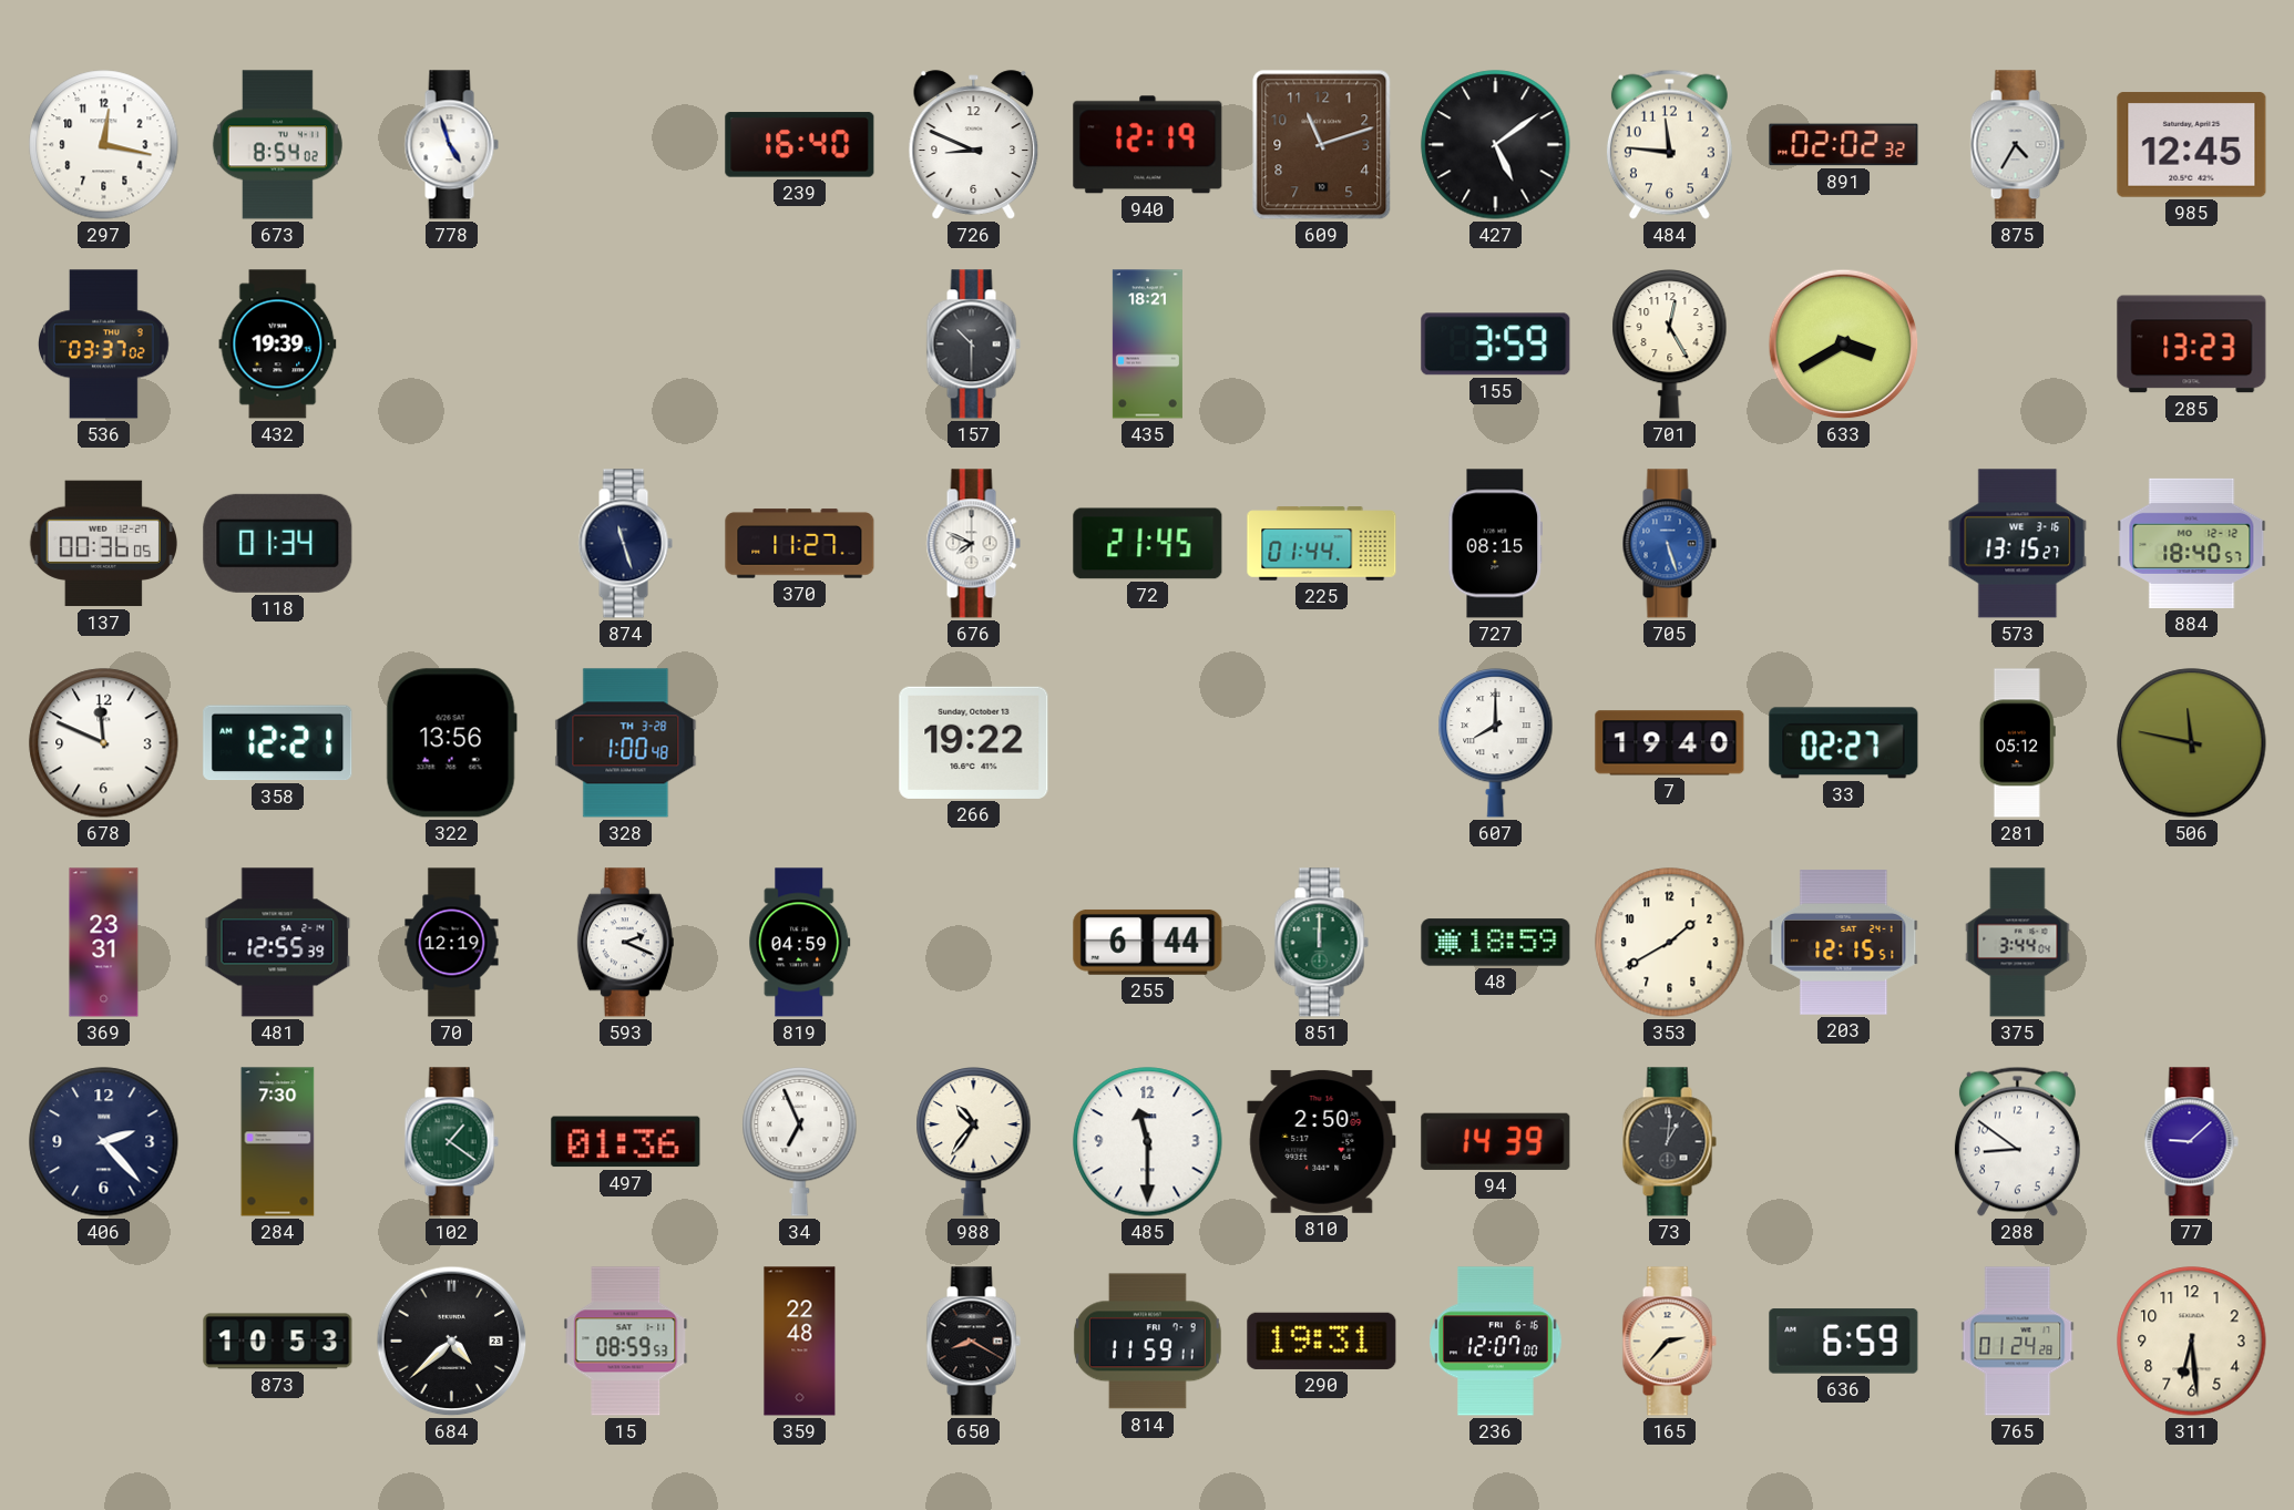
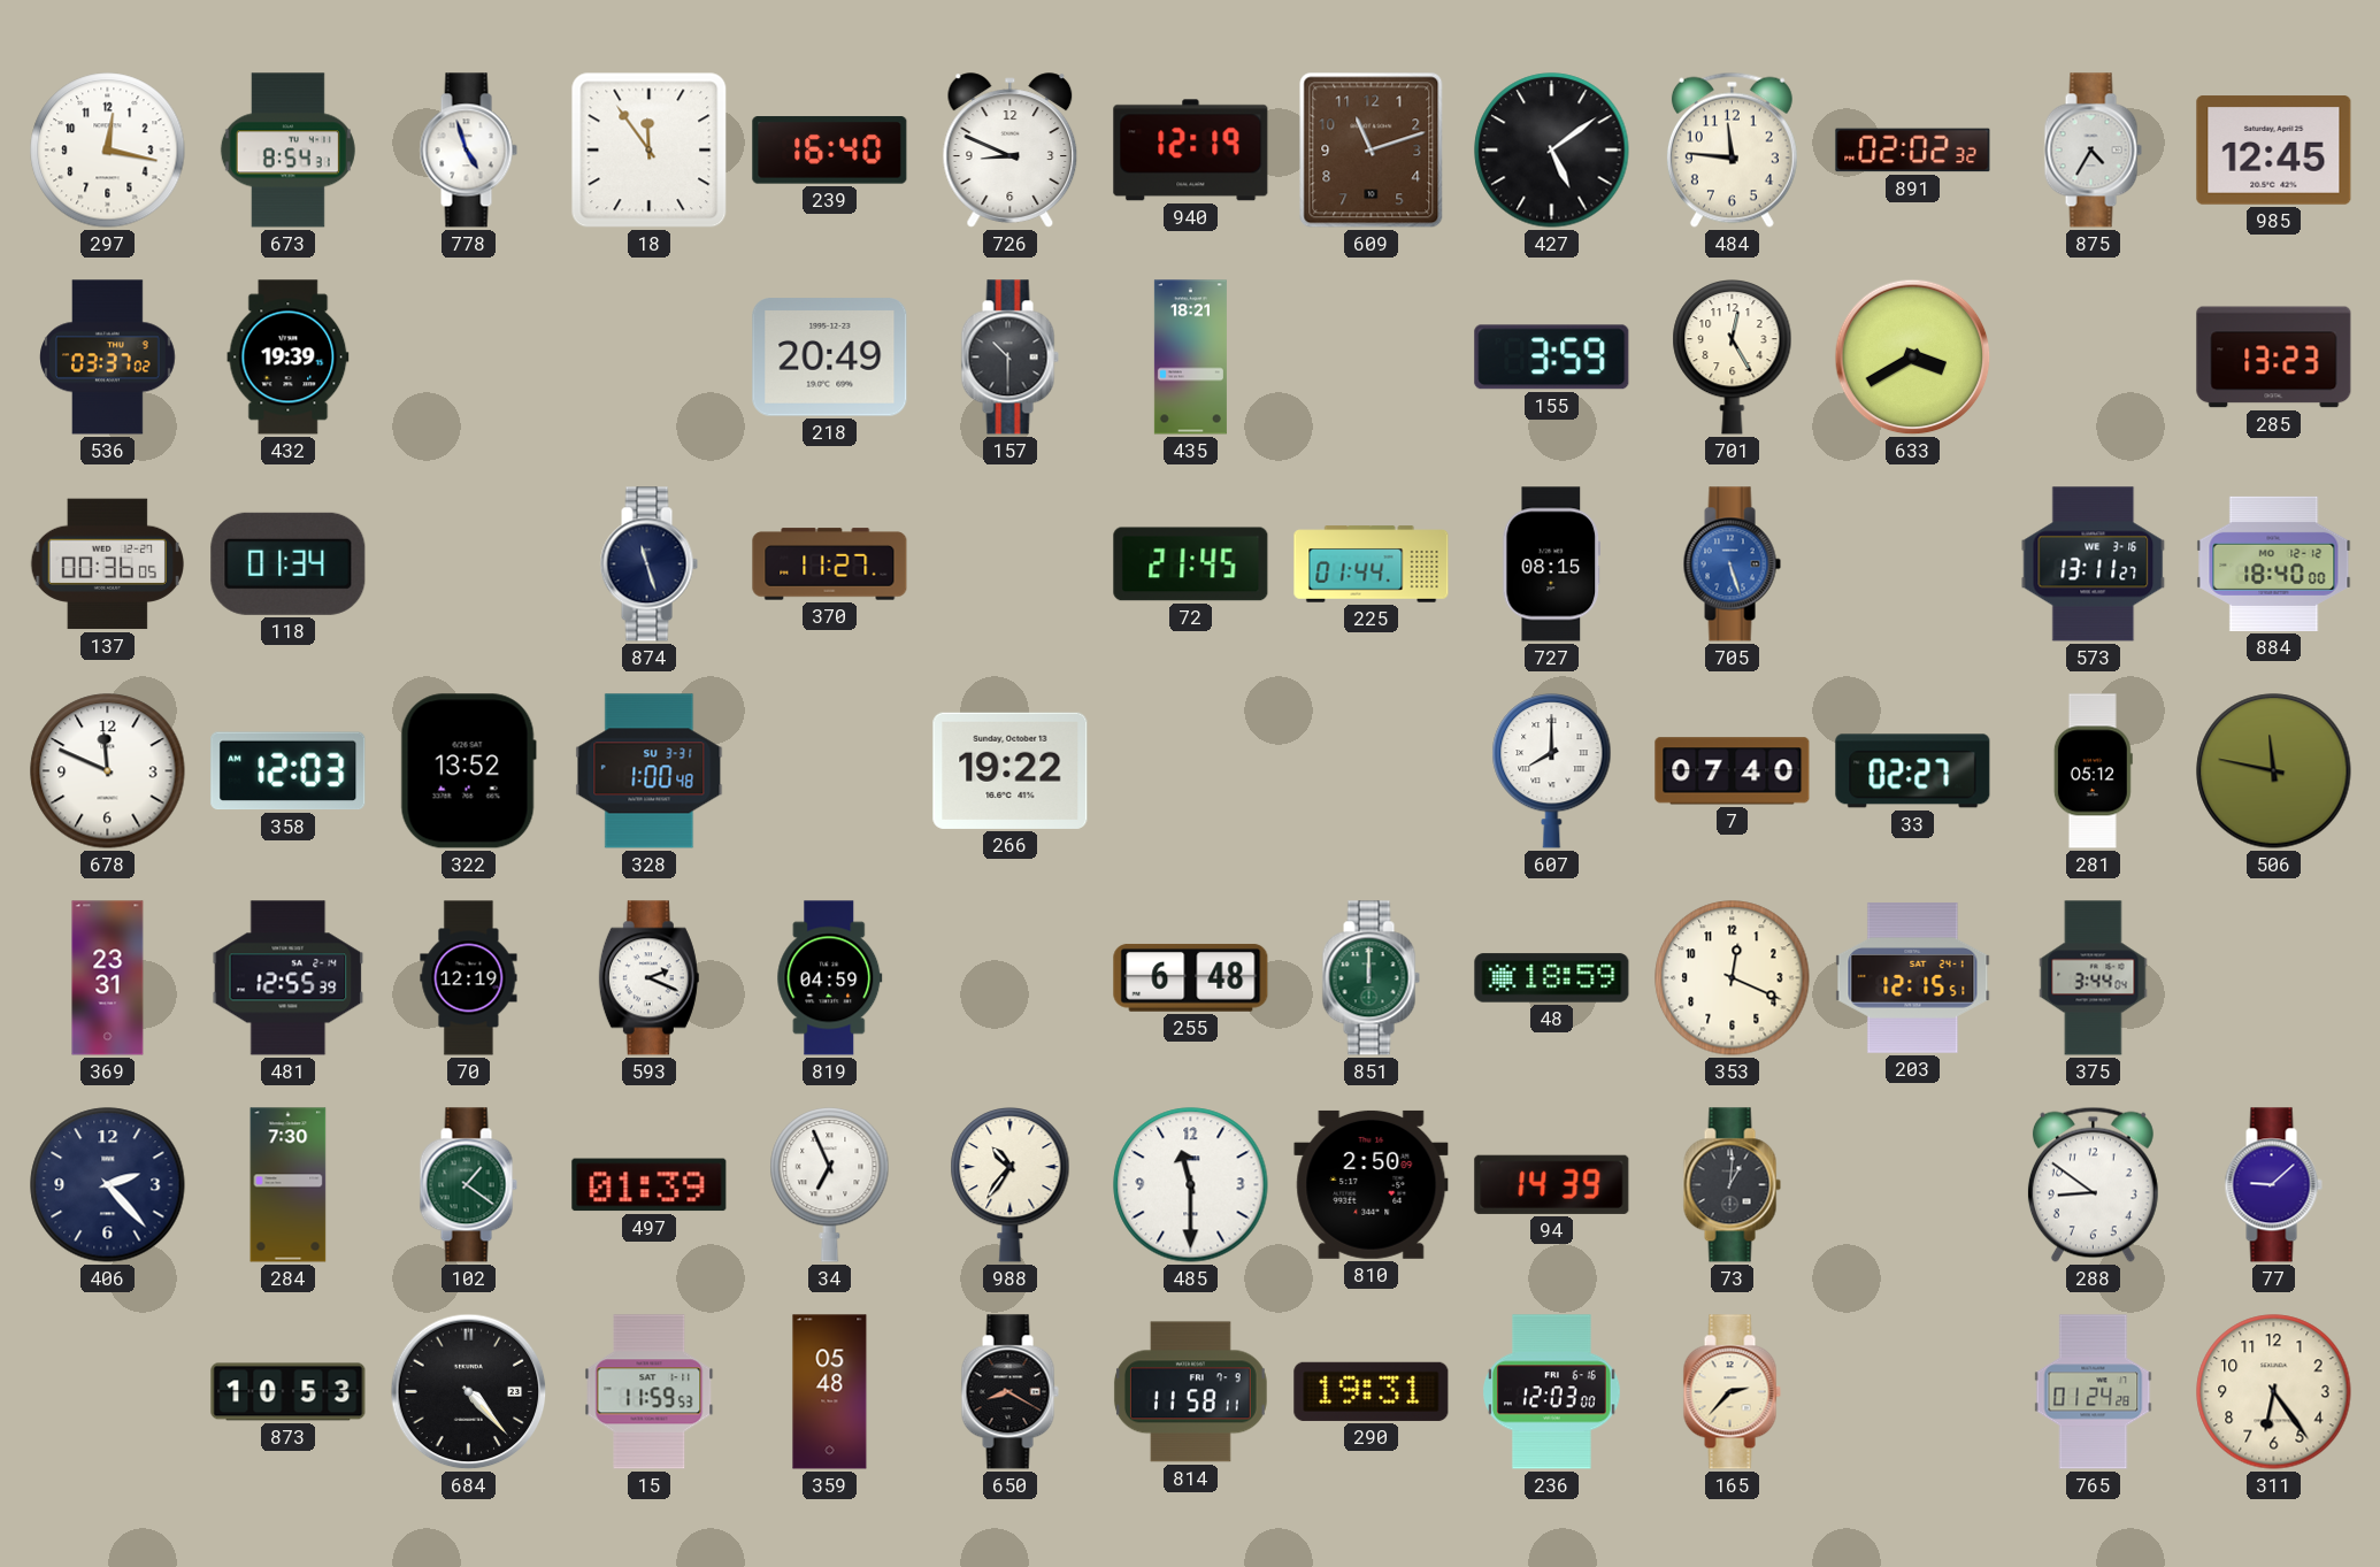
673: 8:54:02 -> 8:54:31 (287, 151)
18: none -> 11:54 (650, 151)
218: none -> 20:49 (830, 358)
676: 7:49 -> none (973, 544)
573: 13:15 -> 13:11 (2094, 564)
884: 18:40:57 -> 18:40:00 (2274, 563)
358: 12:21 -> 12:03 (289, 771)
322: 13:56 -> 13:52 (468, 771)
328 date: TH 3-28 -> SU 3-31 (650, 771)
7: 19:40 -> 07:40 (1733, 771)
255: 6:44 -> 6:48 (1191, 978)
353: 1:40 -> 12:19 (1733, 978)
497: 01:36 -> 01:39 (650, 1185)
684: 4:38 -> 4:23 (469, 1392)
15: 08:59 -> 11:59 (650, 1392)
359: 22:48 -> 05:48 (830, 1392)
814: 11:59 -> 11:58 (1190, 1392)
236: 12:07 -> 12:03 (1552, 1392)
636: 6:59 -> none (1844, 1342)
311: 6:29 -> 6:24 (2274, 1392)
